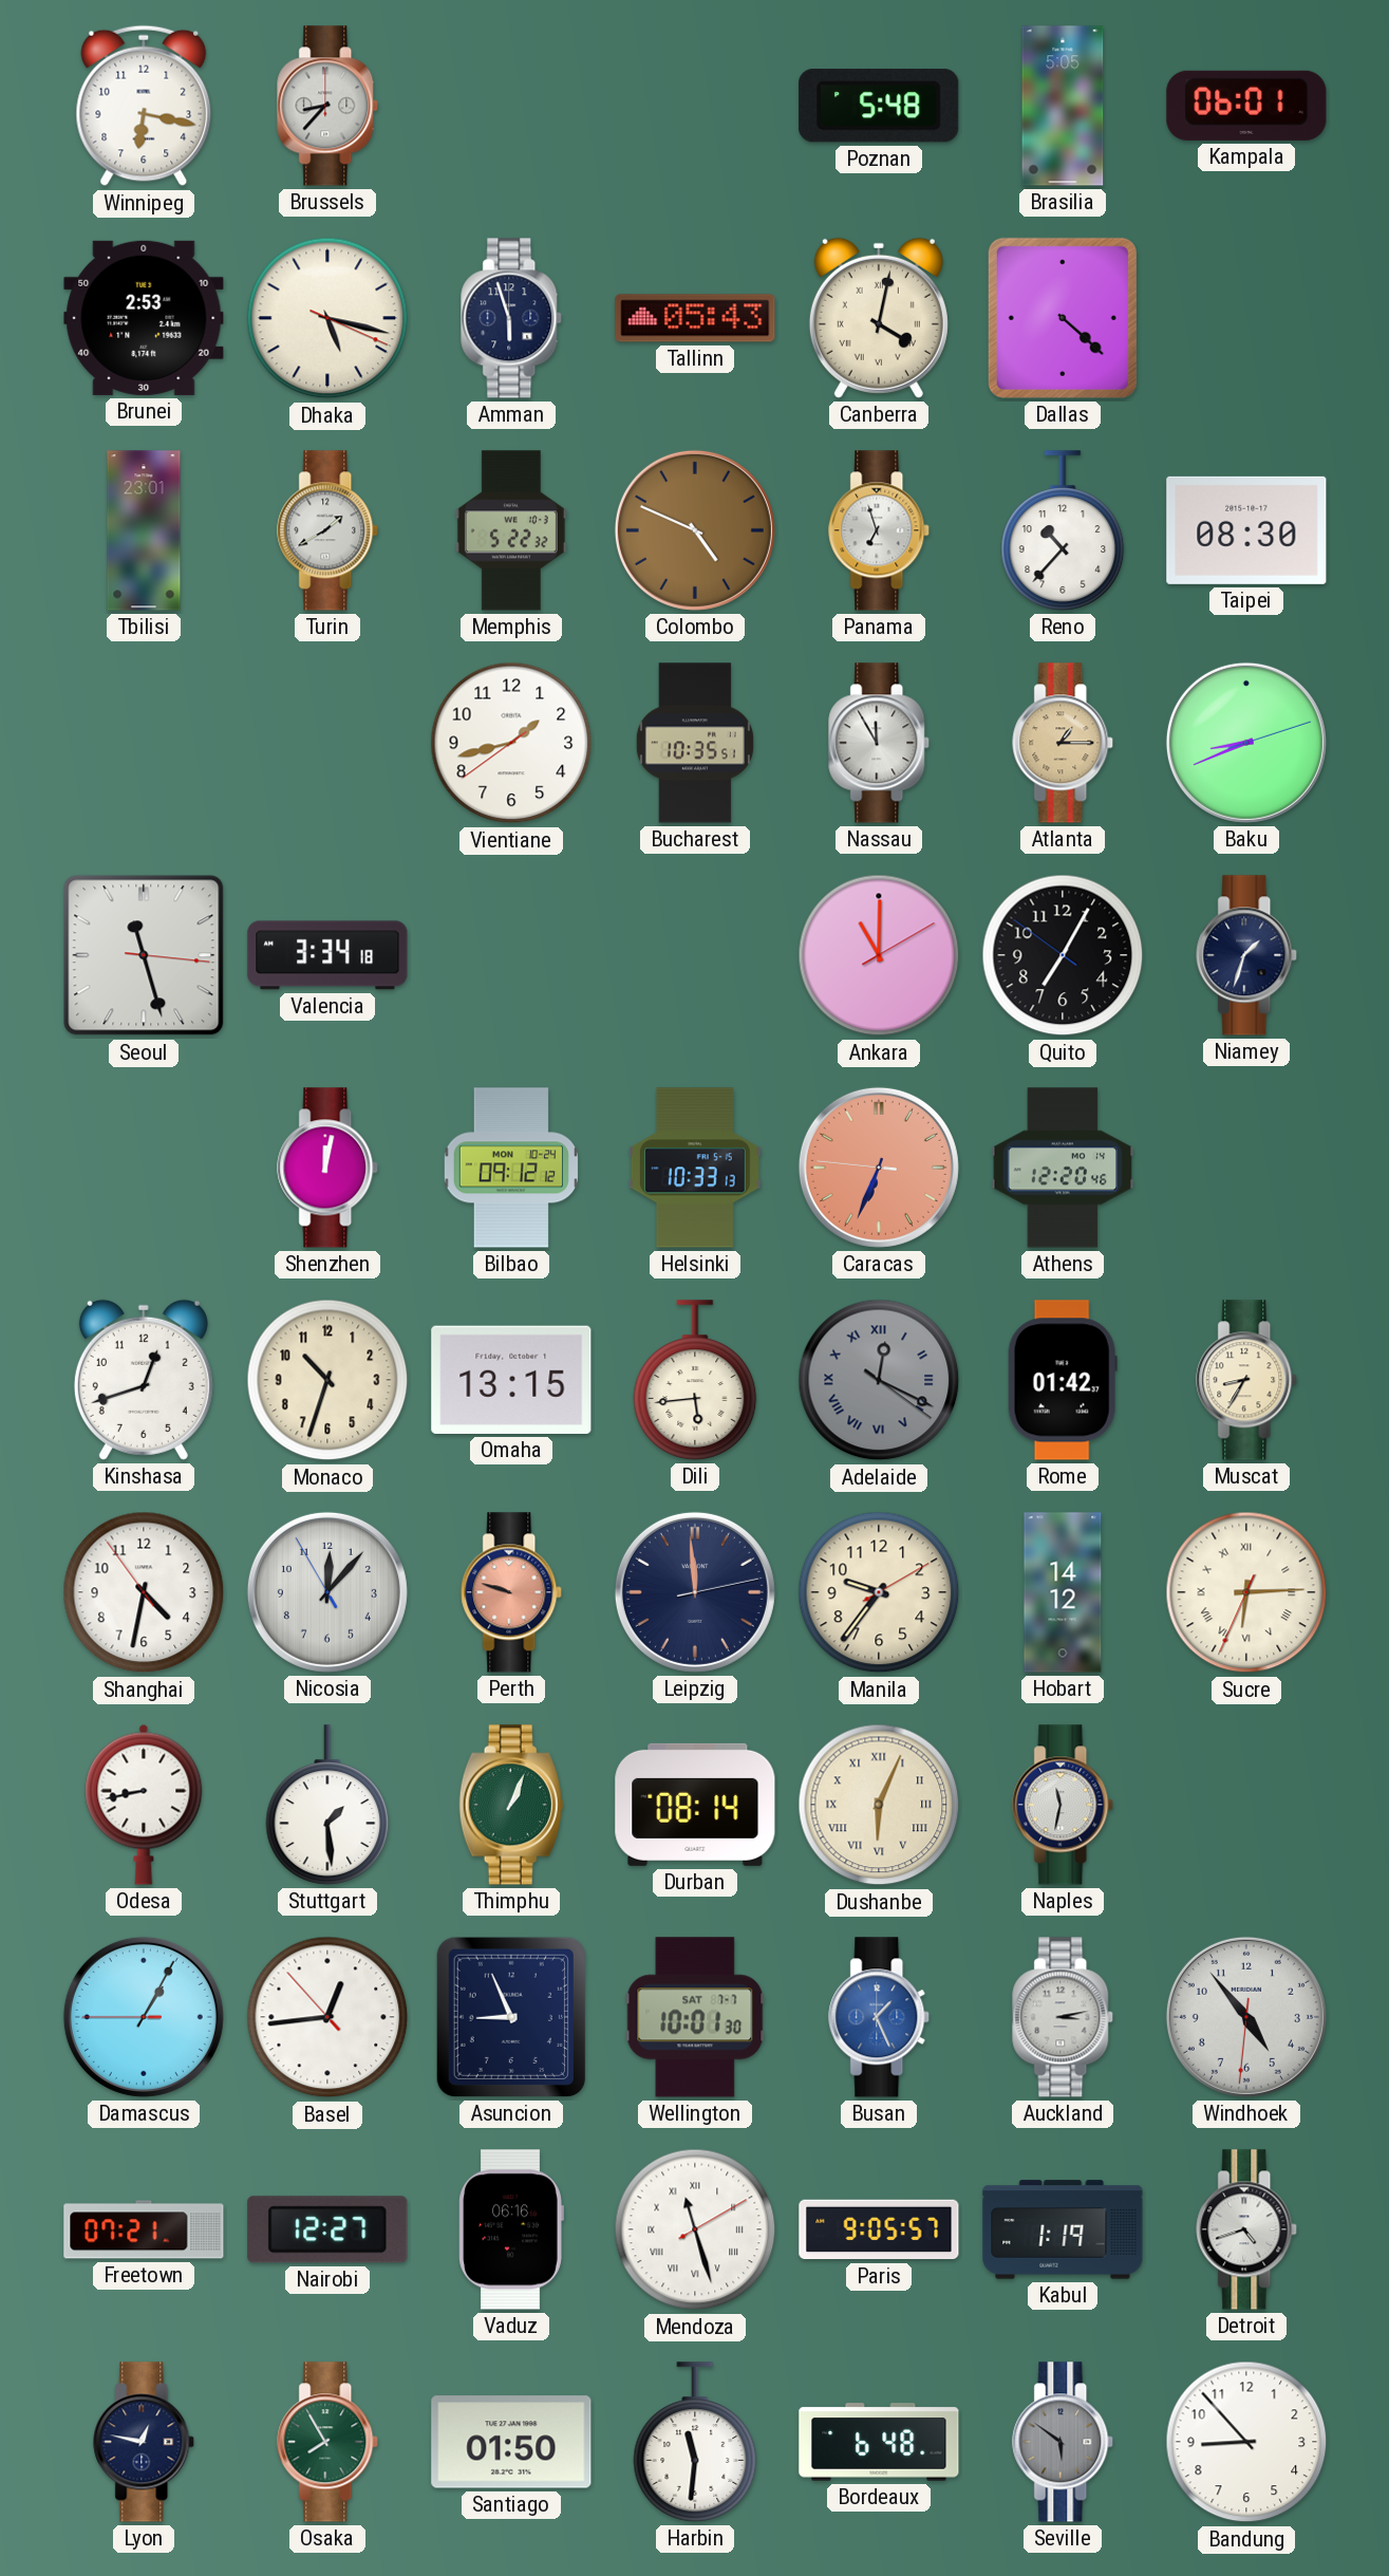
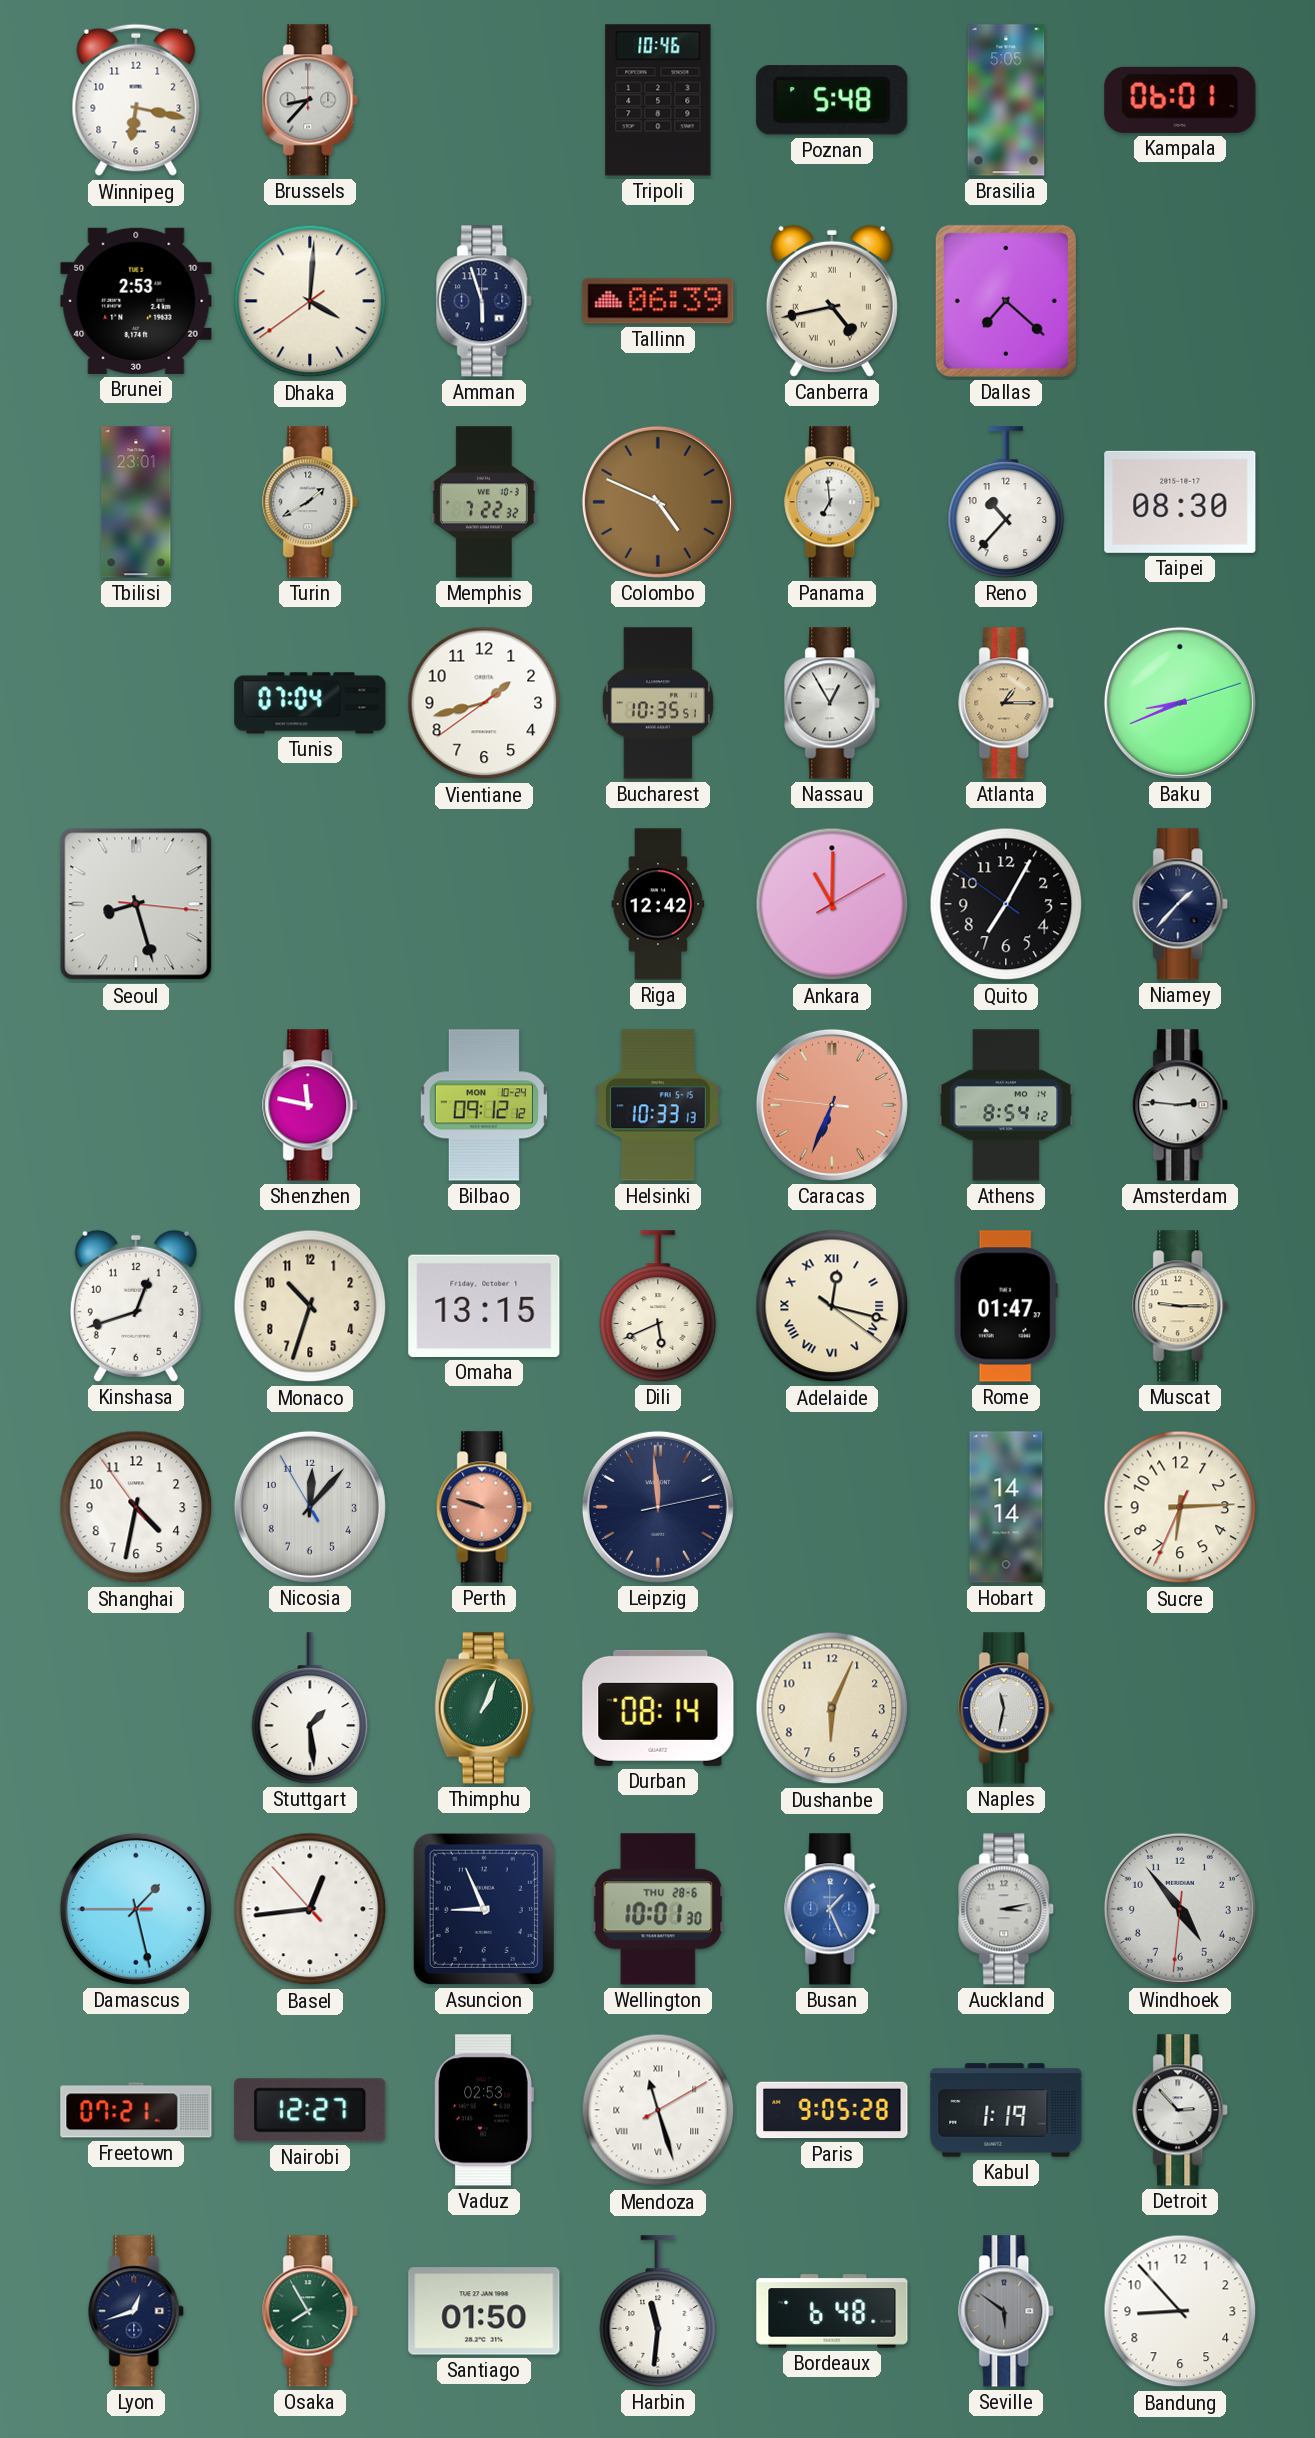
Tripoli: none -> 10:46 (658, 100)
Dhaka: 5:17 -> 4:00 (310, 301)
Tallinn: 05:43 -> 06:39 (658, 301)
Canberra: 4:02 -> 4:43 (832, 301)
Dallas: 4:22 -> 7:22 (1006, 301)
Memphis: 5:22 -> 7:22 (484, 502)
Panama: 6:57 -> 6:59 (833, 502)
Tunis: none -> 07:04 (310, 703)
Nassau: 11:55 -> 12:55 (833, 703)
Seoul: 11:27 -> 8:27 (136, 904)
Valencia: 3:34 -> none (327, 955)
Riga: none -> 12:42 (658, 904)
Niamey: 1:33 -> 1:37 (1181, 904)
Shenzhen: 12:02 -> 11:47 (311, 1105)
Athens: 12:20 -> 8:54 (1006, 1105)
Amsterdam: none -> 2:46 (1181, 1105)
Dili: 5:44 -> 5:41 (658, 1306)
Adelaide: 12:19 -> 12:17 (832, 1306)
Adelaide dial: grey -> cream (832, 1306)
Rome: 01:42 -> 01:47 (1006, 1306)
Muscat: 8:35 -> 9:15 (1181, 1306)
Manila: 9:36 -> none (879, 1592)
Hobart: 14:12 -> 14:14 (1006, 1507)
Sucre numerals: Roman -> Arabic (1180, 1507)
Odesa: 8:43 -> none (144, 1805)
Dushanbe numerals: Roman -> Arabic (832, 1708)
Damascus: 1:04 -> 1:27 (136, 1909)
Wellington date: SAT 7-7 -> THU 28-6 (658, 1909)
Vaduz: 06:16 -> 02:53 (484, 2110)
Paris: 9:05:57 -> 9:05:28 (832, 2110)
Detroit: 4:42 -> 2:53 (1181, 2110)
Lyon: 12:47 -> 12:42 (137, 2311)
